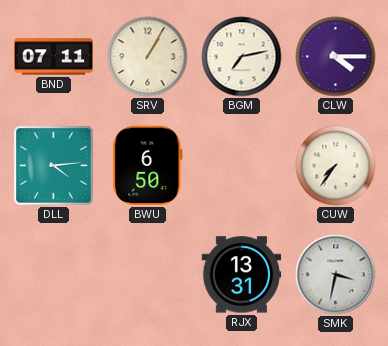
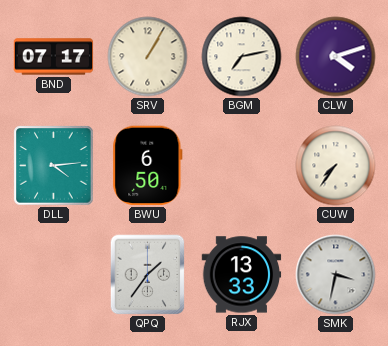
BND: 07:11 -> 07:17 (54, 57)
CLW: 4:15 -> 4:12 (336, 57)
QPQ: none -> 1:36 (148, 275)
RJX: 13:31 -> 13:33 (242, 275)
